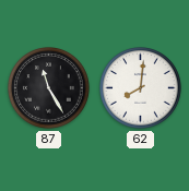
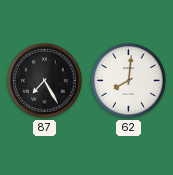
87: 11:25 -> 7:25 (45, 81)
